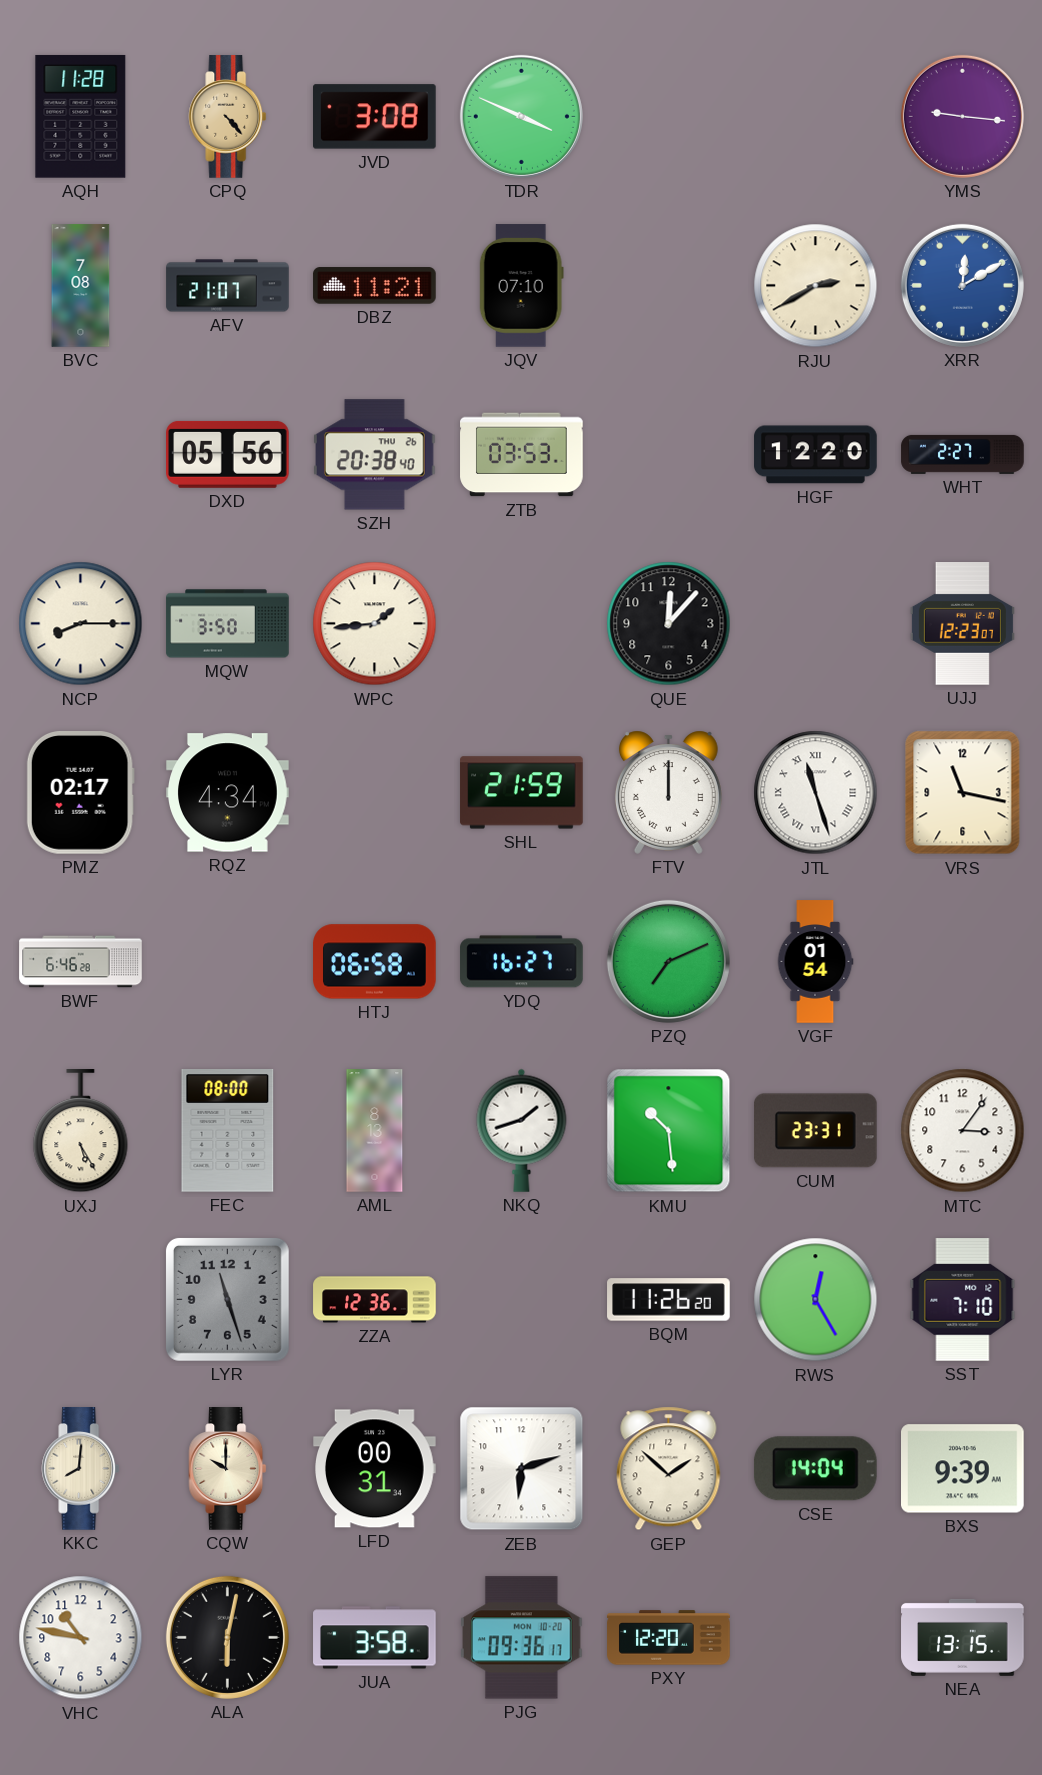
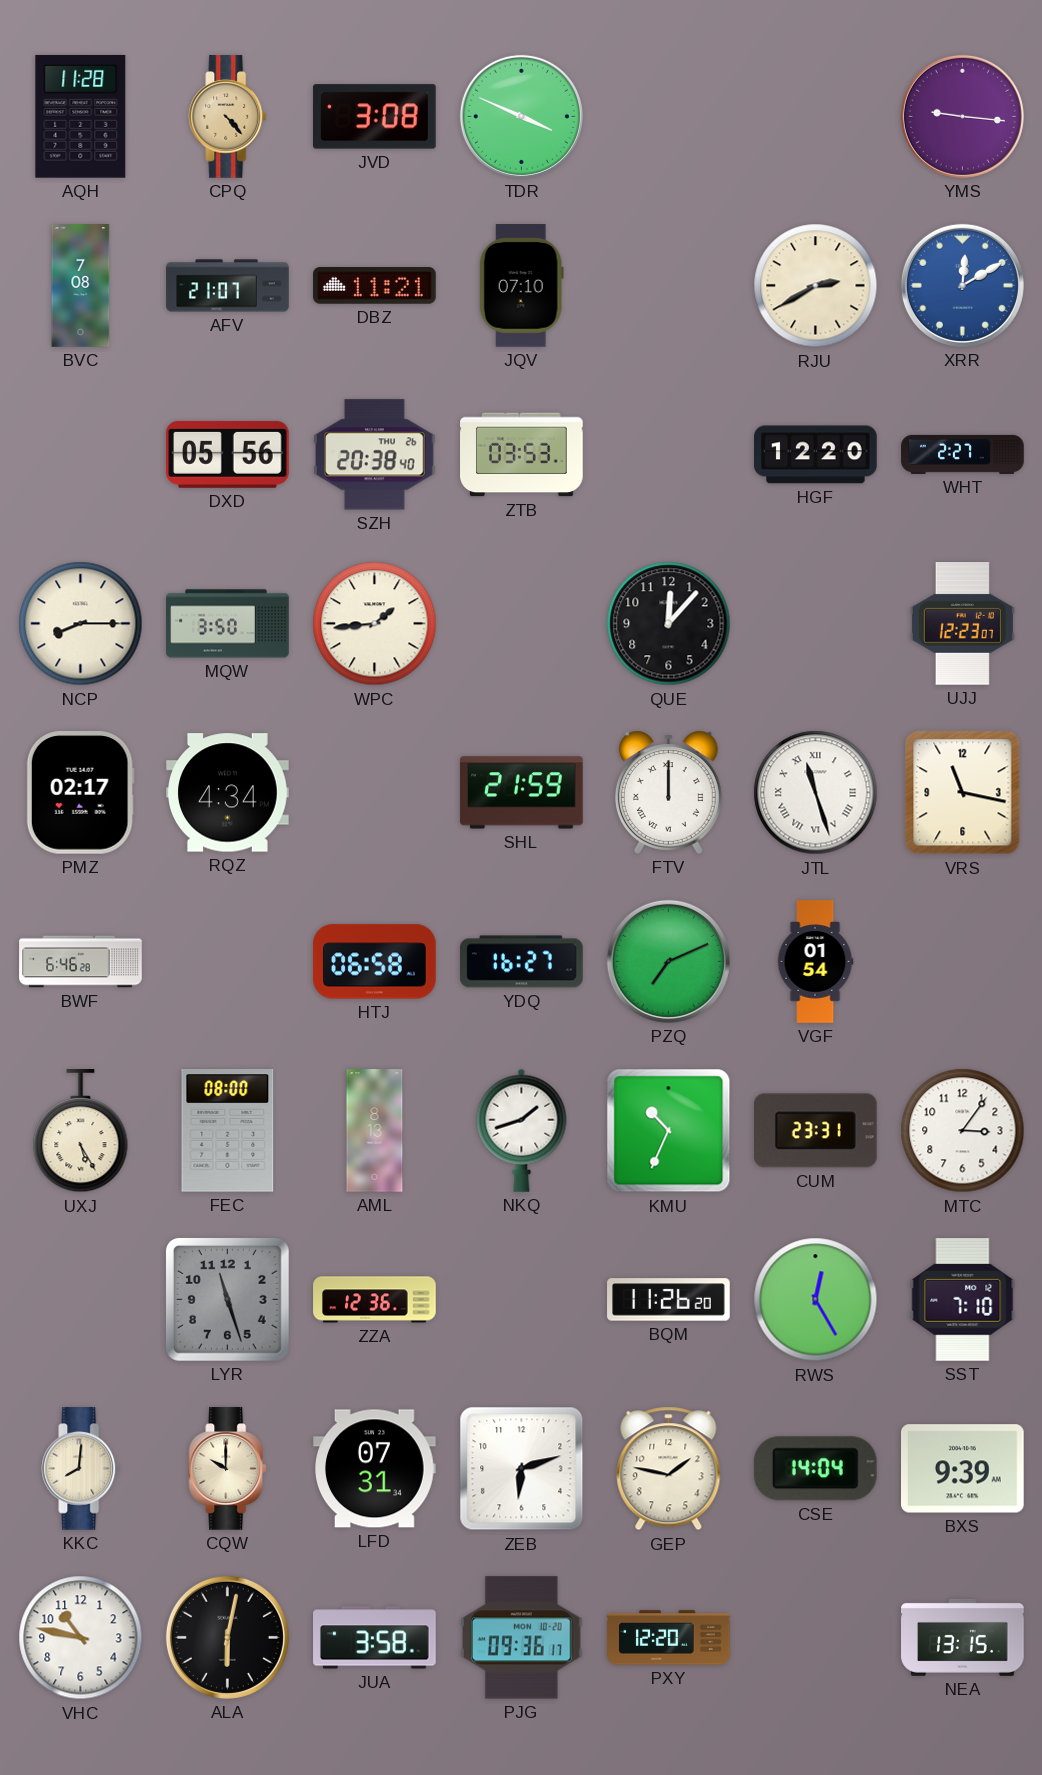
KMU: 10:29 -> 10:34 (669, 1131)
LFD: 00:31 -> 07:31 (375, 1469)
GEP: 1:52 -> 1:47 (669, 1469)
